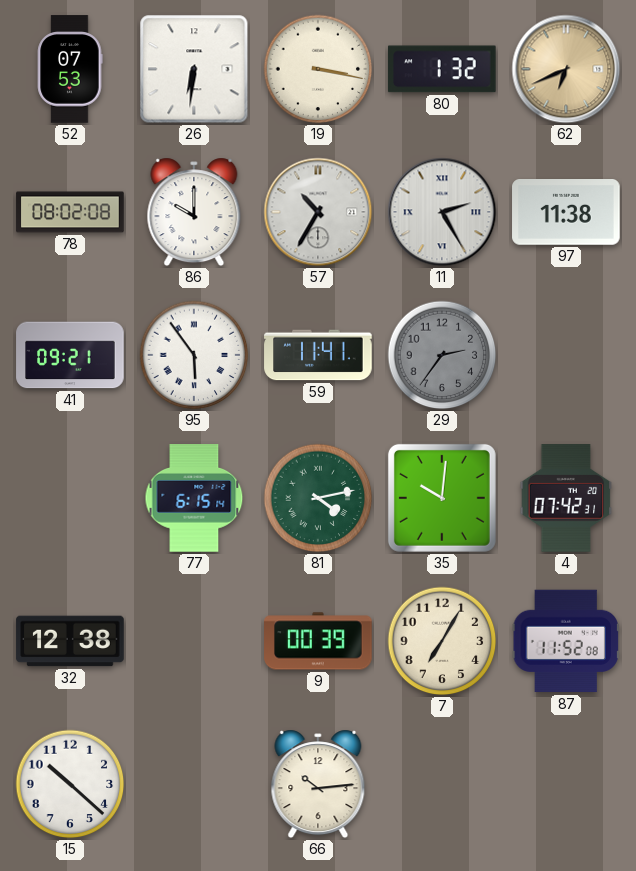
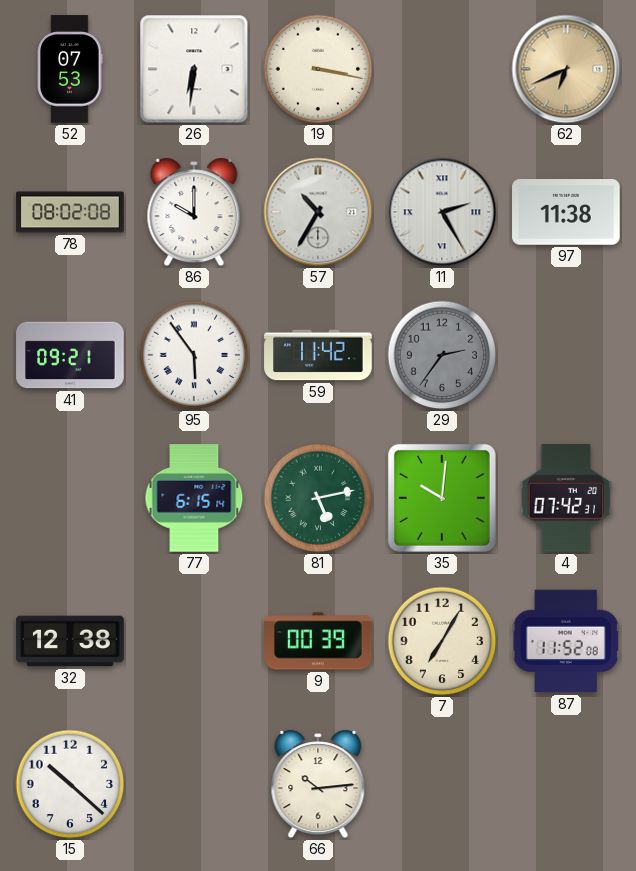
80: 1:32 -> none (442, 69)
59: 11:41 -> 11:42 (318, 355)
81: 4:13 -> 5:13 (318, 498)
